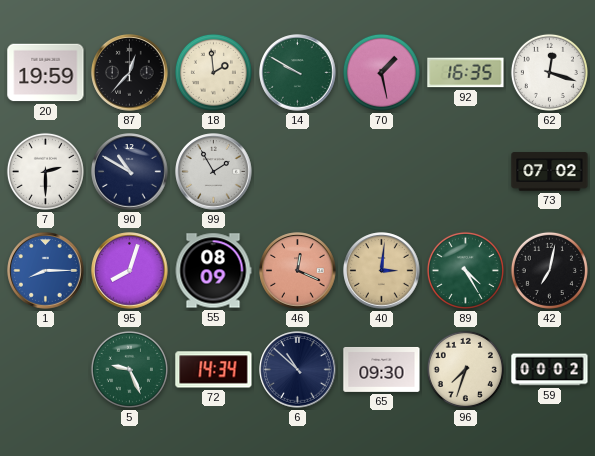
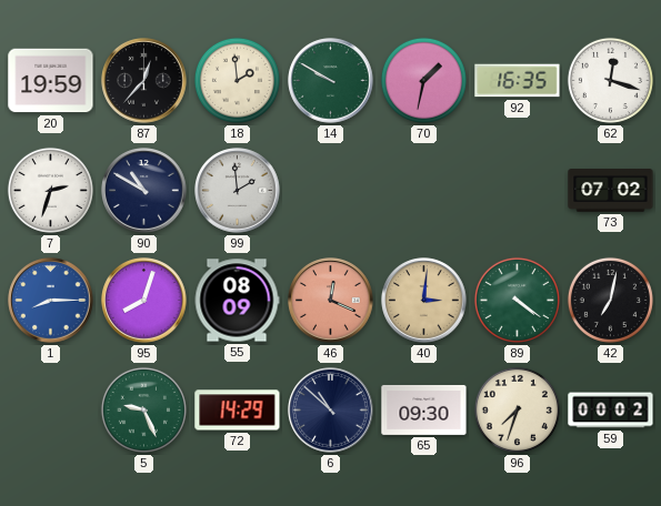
70: 1:28 -> 1:32 (423, 80)
7: 2:30 -> 2:33 (50, 190)
99: 1:55 -> 1:59 (238, 191)
89: 4:25 -> 4:21 (517, 300)
72: 14:34 -> 14:29 (238, 411)
